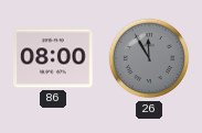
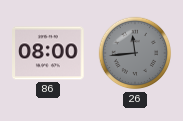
26: 11:55 -> 11:44 (135, 53)
